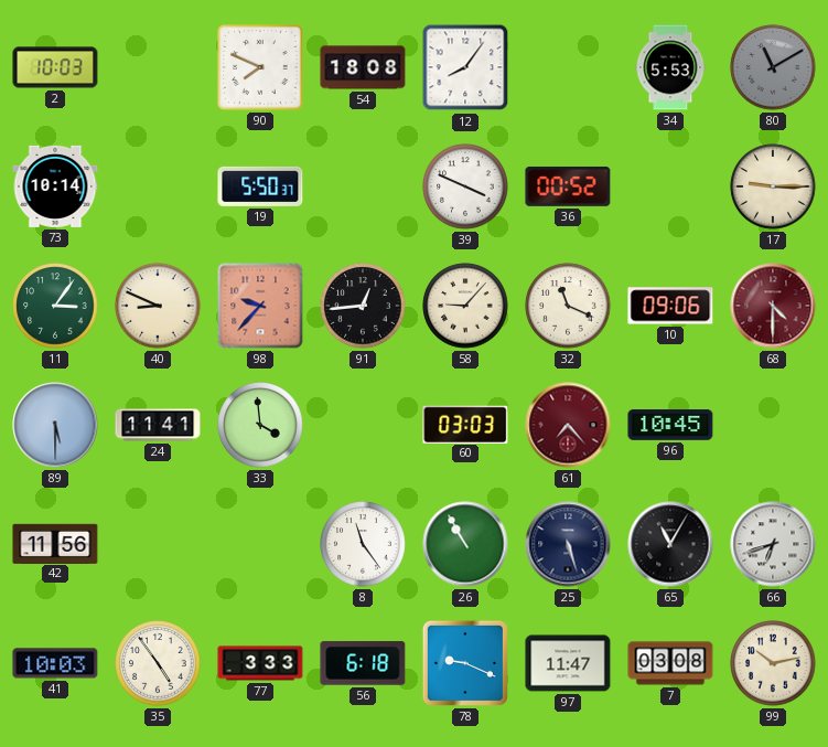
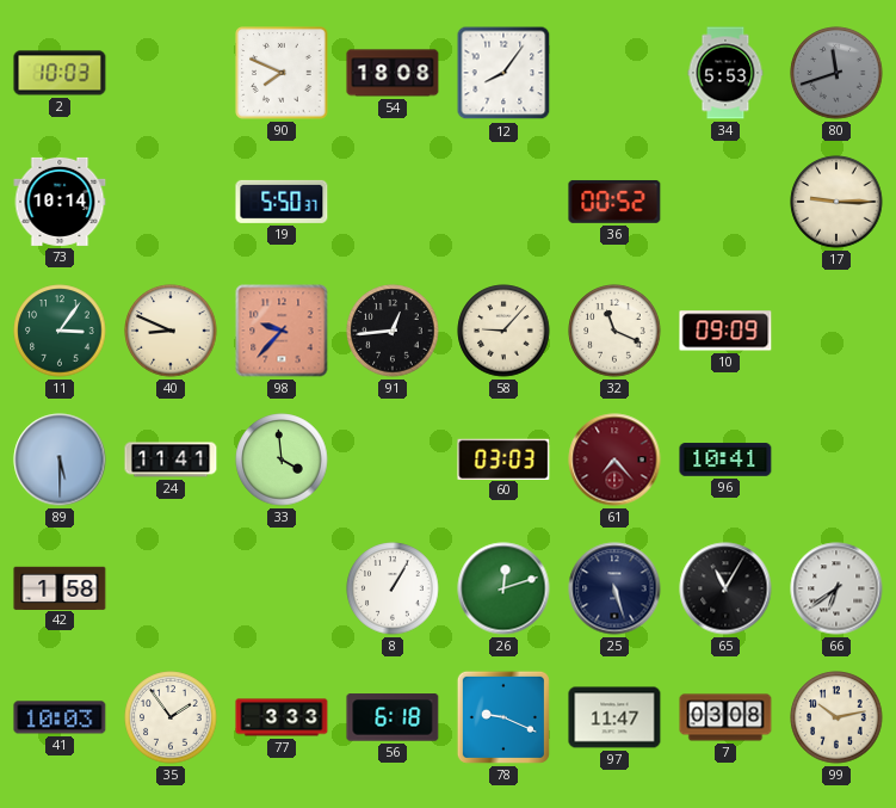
80: 11:10 -> 11:42 (836, 73)
39: 3:49 -> none (465, 186)
10: 09:06 -> 09:09 (725, 331)
68: 4:30 -> none (773, 306)
96: 10:45 -> 10:41 (725, 459)
42: 11:56 -> 1:58 (60, 587)
8: 11:24 -> 1:05 (393, 588)
26: 10:55 -> 12:12 (503, 588)
66: 6:42 -> 6:39 (836, 588)
35: 4:54 -> 1:54 (171, 717)
